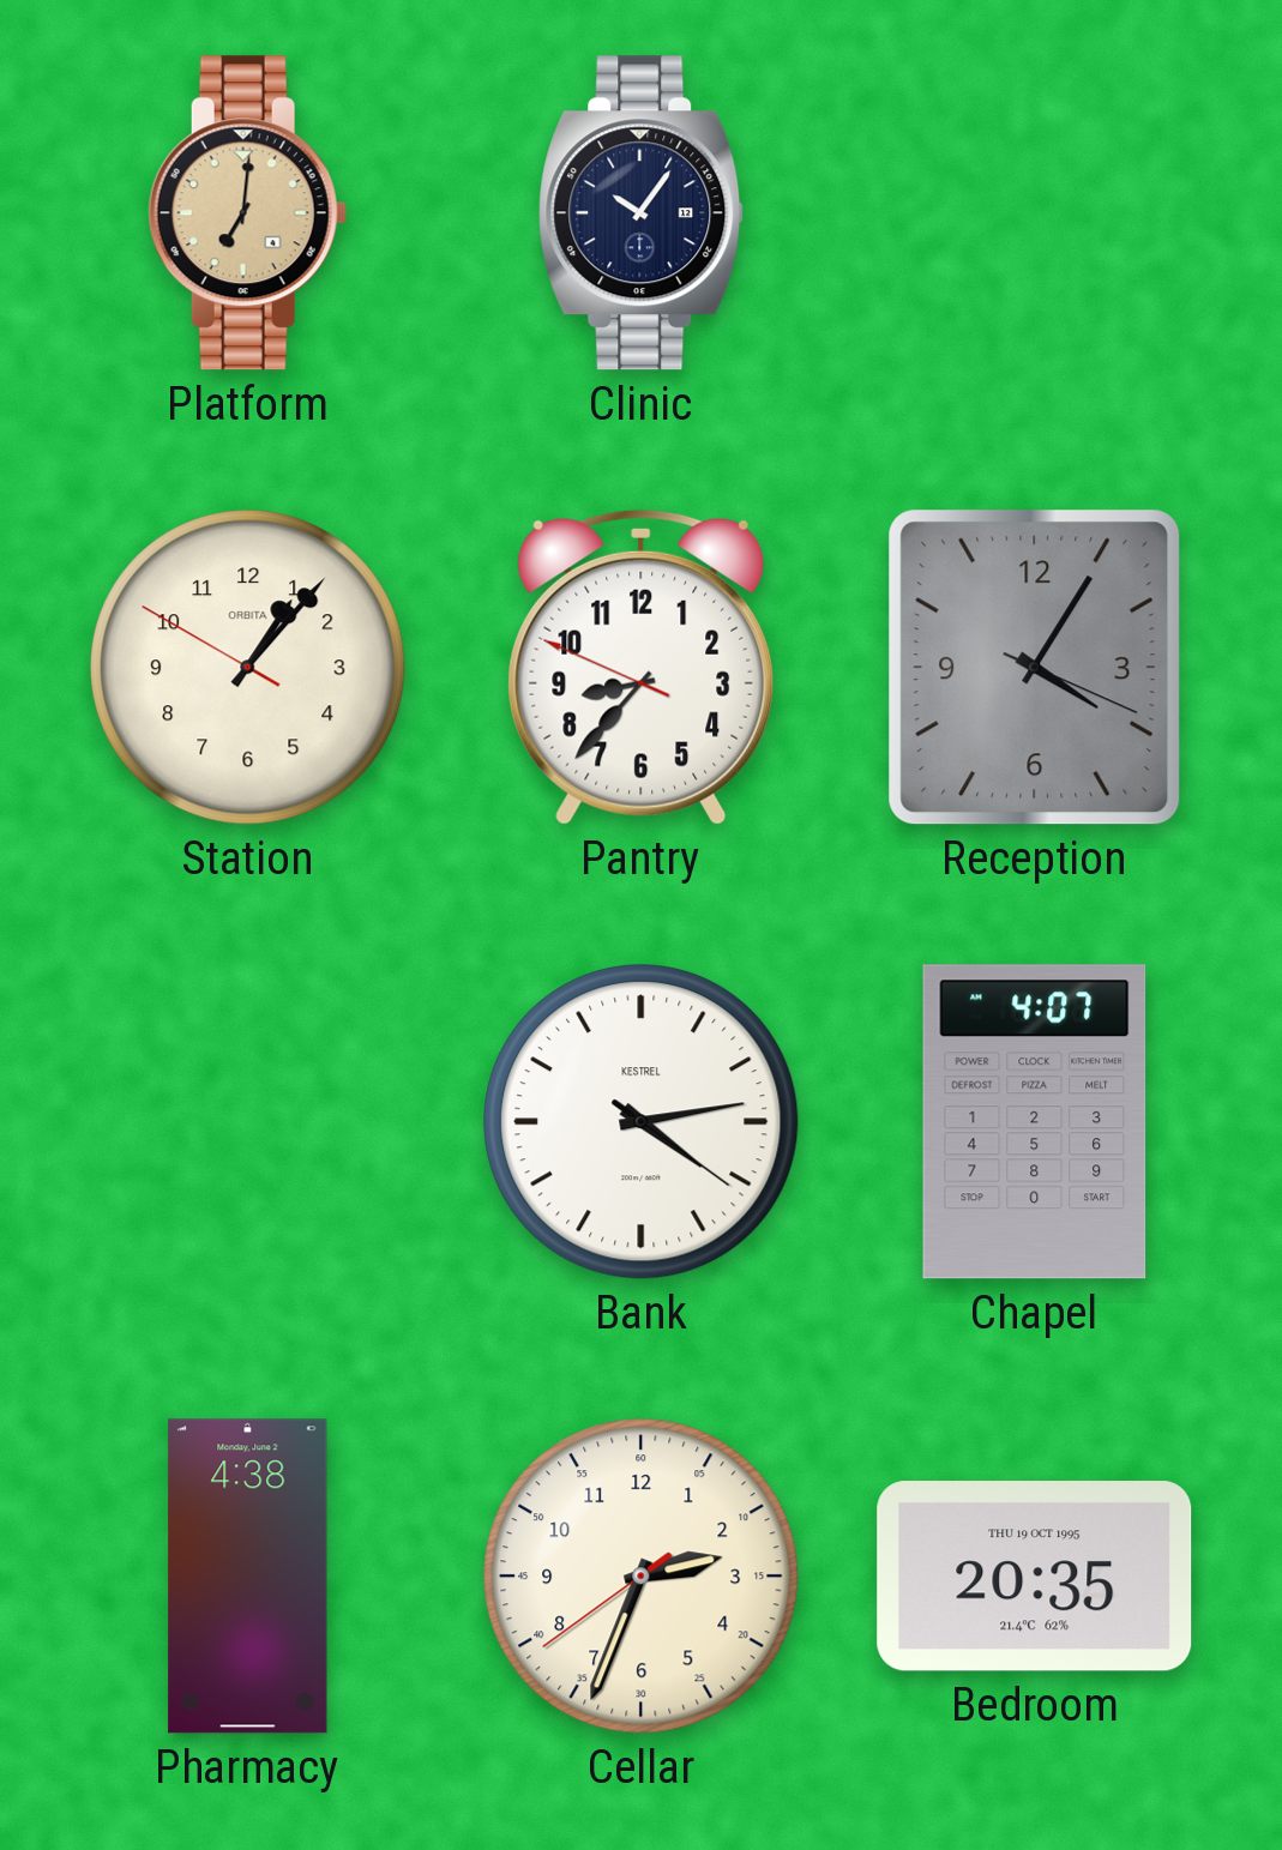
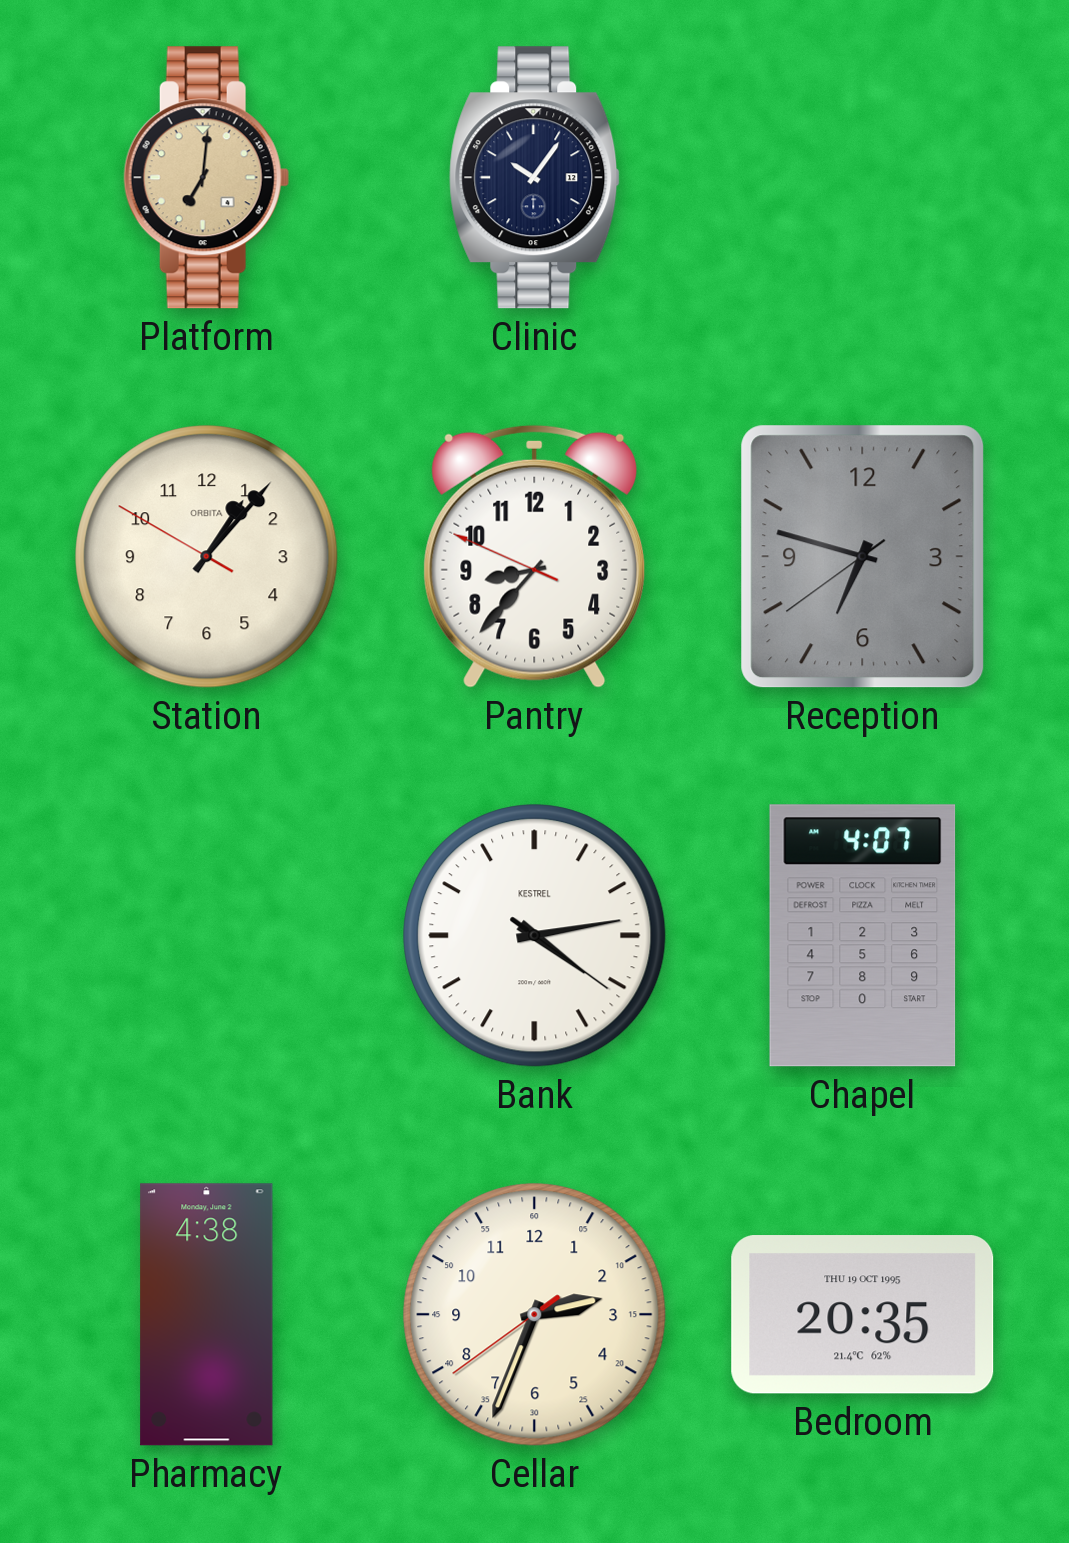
Reception: 4:05 -> 6:47 (863, 557)
